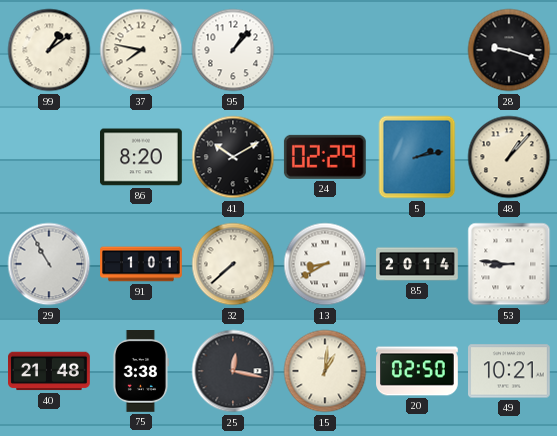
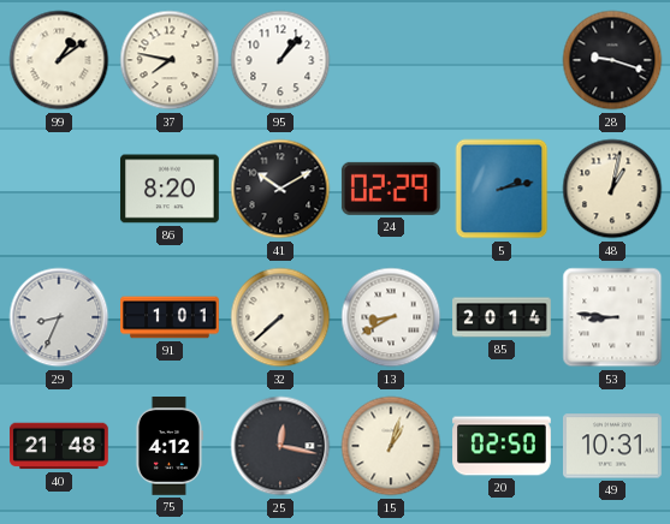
48: 1:07 -> 1:02 (612, 189)
29: 10:55 -> 8:34 (59, 317)
75: 3:38 -> 4:12 (168, 447)
15: 1:01 -> 1:03 (391, 446)
49: 10:21 -> 10:31 (613, 446)
